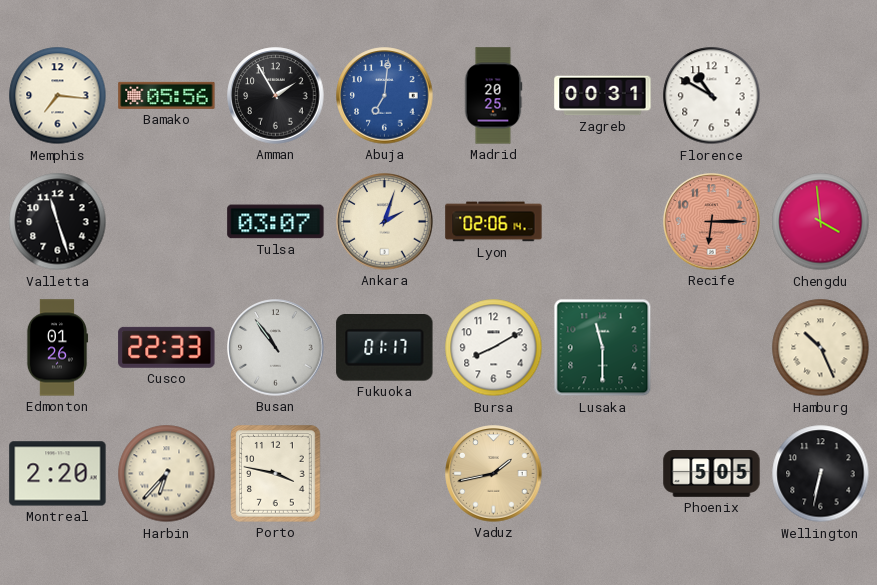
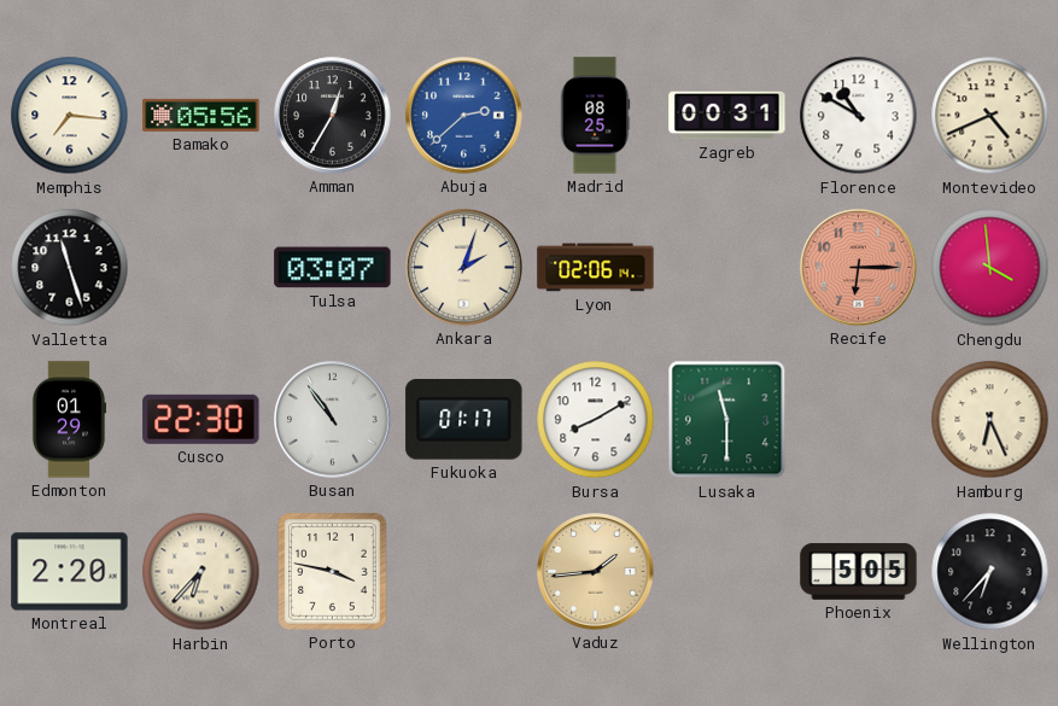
Amman: 1:55 -> 12:35 (333, 116)
Abuja: 7:01 -> 2:38 (464, 116)
Madrid: 20:25 -> 08:25 (595, 116)
Montevideo: none -> 4:41 (990, 116)
Edmonton: 01:26 -> 01:29 (69, 420)
Cusco: 22:33 -> 22:30 (201, 419)
Hamburg: 10:26 -> 6:26 (990, 420)
Vaduz: 1:43 -> 1:44 (596, 572)
Wellington: 6:32 -> 6:37 (990, 572)
